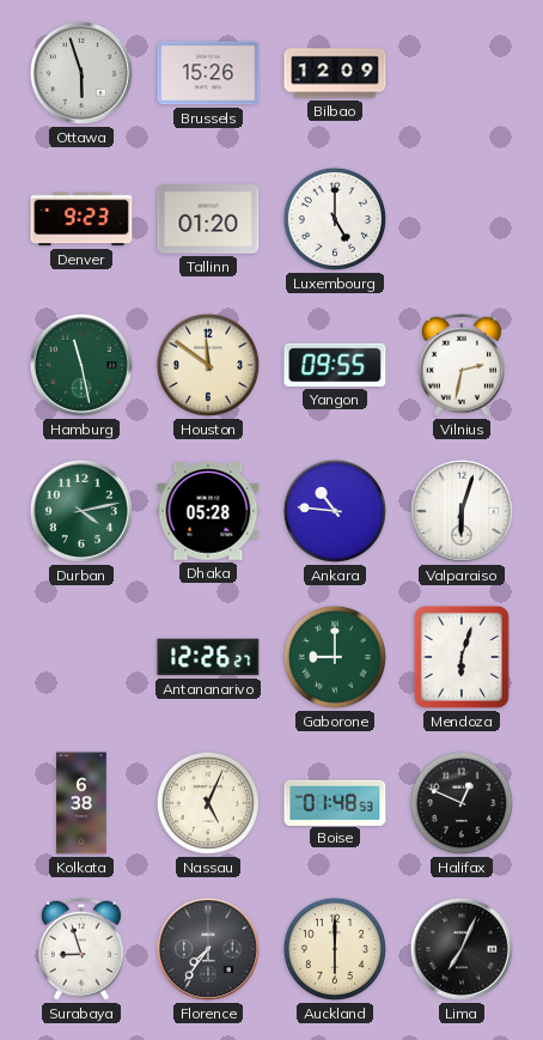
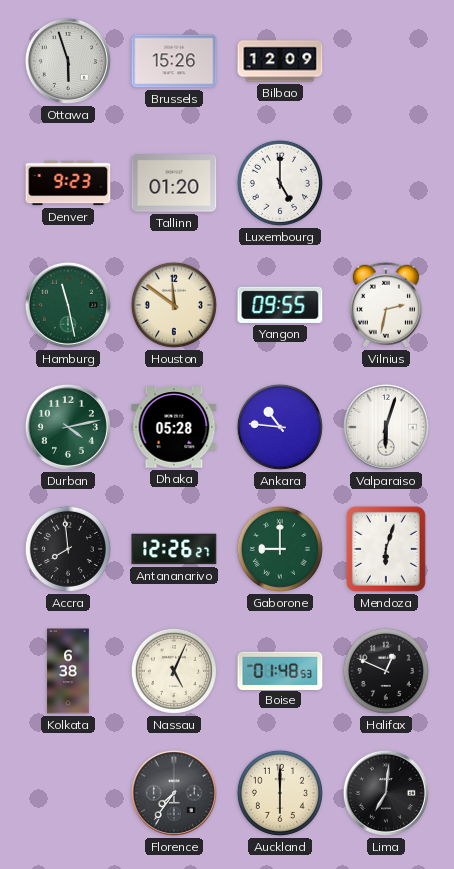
Accra: none -> 7:59 (68, 549)
Surabaya: 8:57 -> none (81, 949)
Lima: 7:04 -> 7:01 (386, 793)
